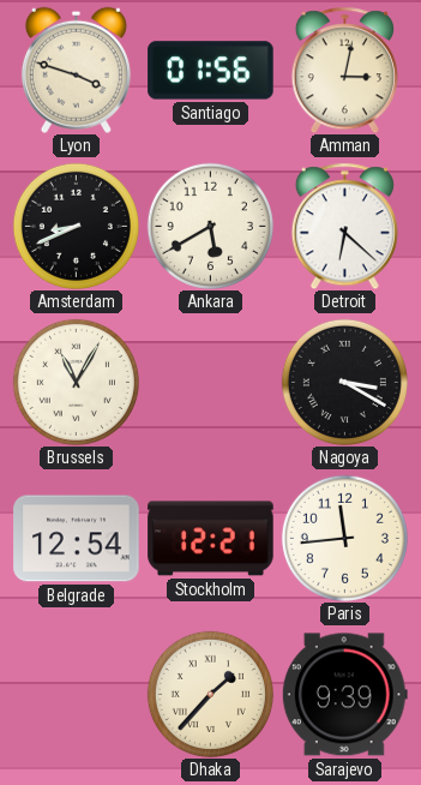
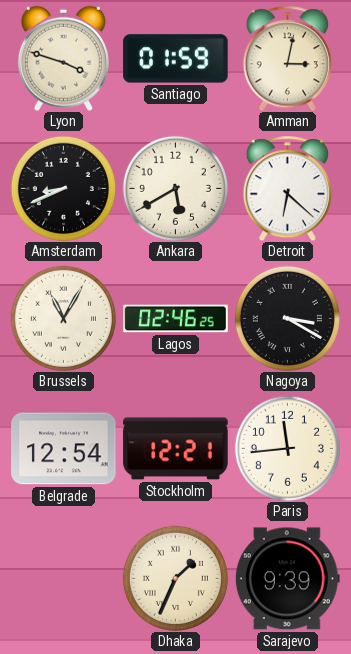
Santiago: 01:56 -> 01:59 (176, 59)
Lagos: none -> 02:46 (176, 319)
Dhaka: 1:37 -> 1:34 (175, 578)
